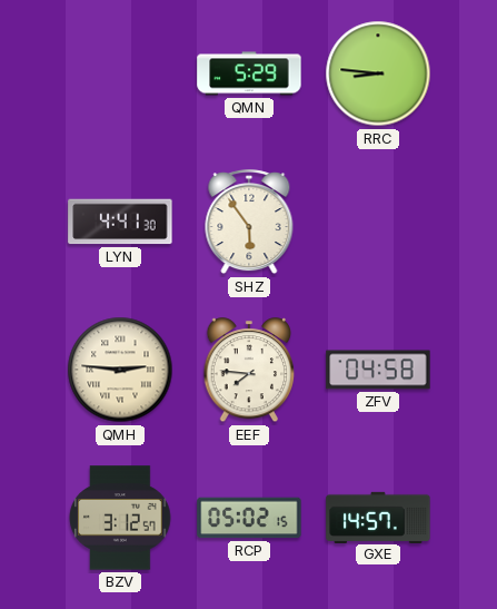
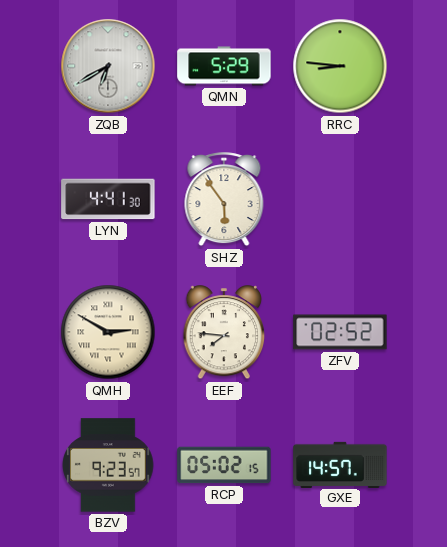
ZQB: none -> 6:40 (108, 66)
QMH: 2:46 -> 2:50 (108, 332)
ZFV: 04:58 -> 02:52 (340, 332)
BZV: 3:12 -> 9:23 (108, 465)
